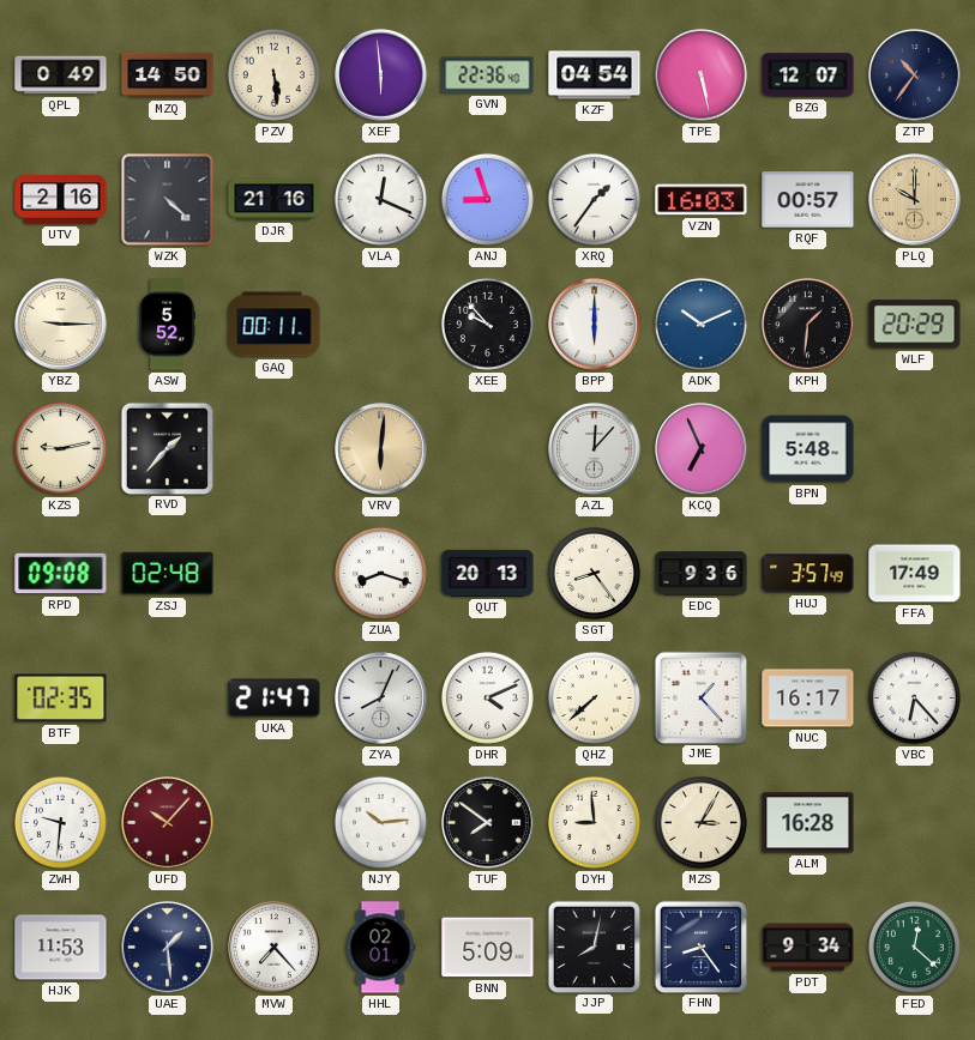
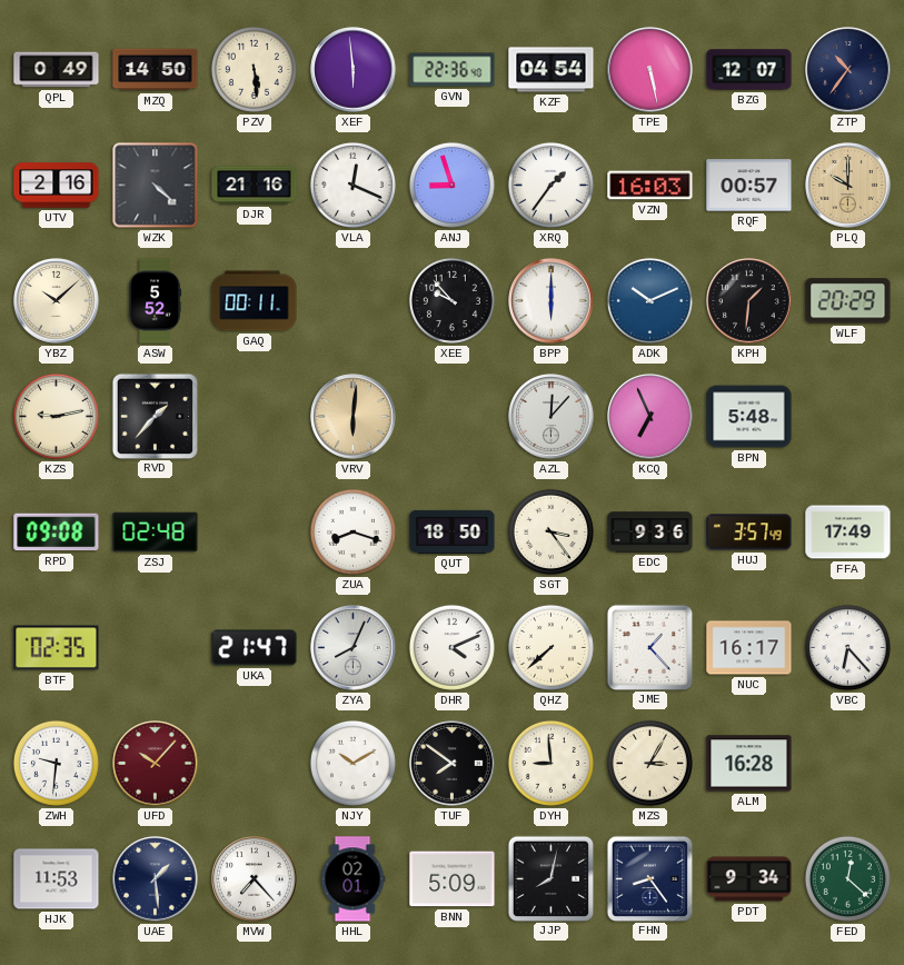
YBZ: 9:15 -> 10:08 (57, 301)
QUT: 20:13 -> 18:50 (453, 531)
SGT: 8:24 -> 3:24 (550, 531)
NJY: 10:14 -> 10:10 (352, 763)
